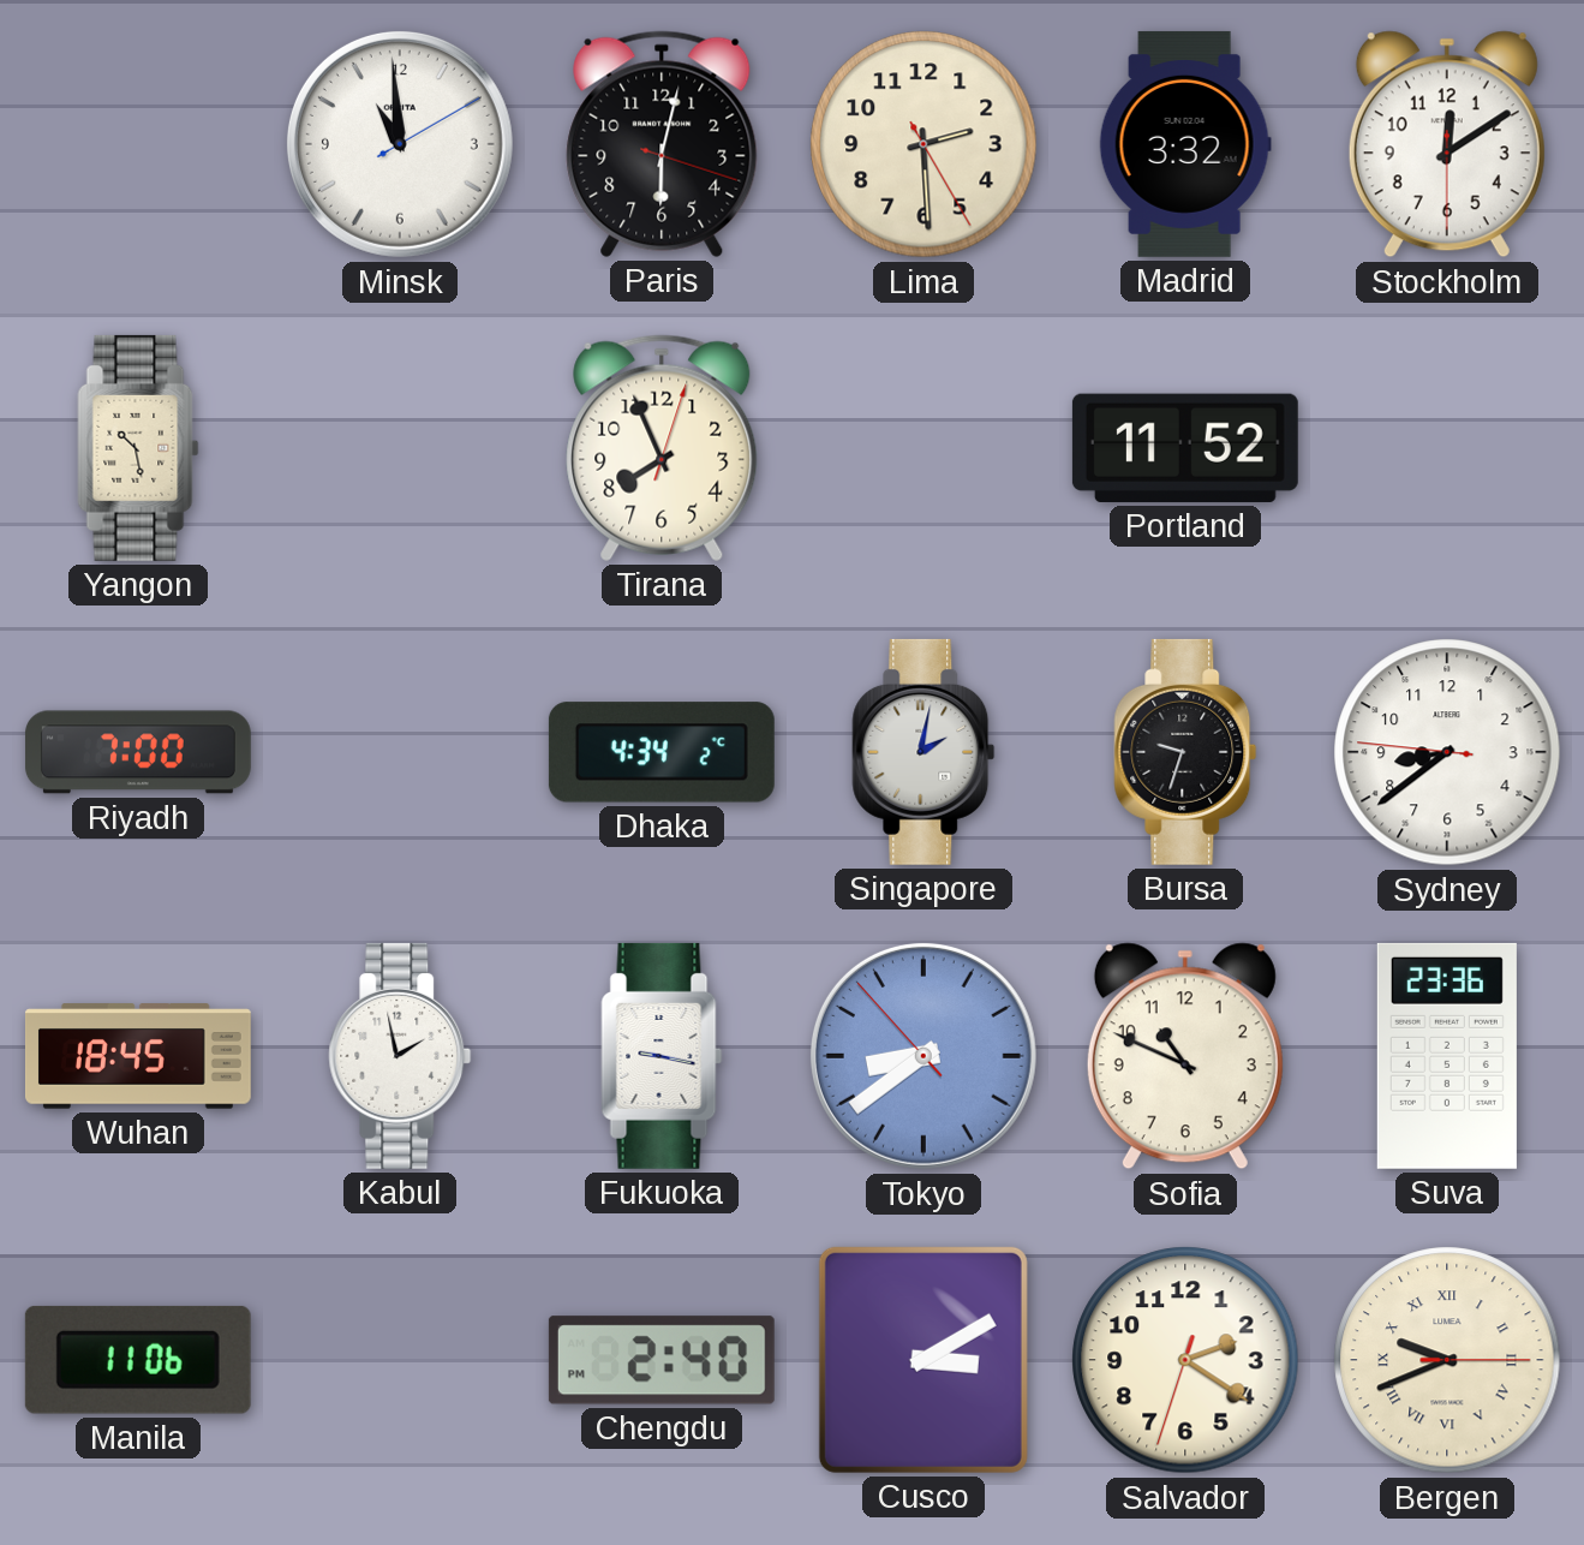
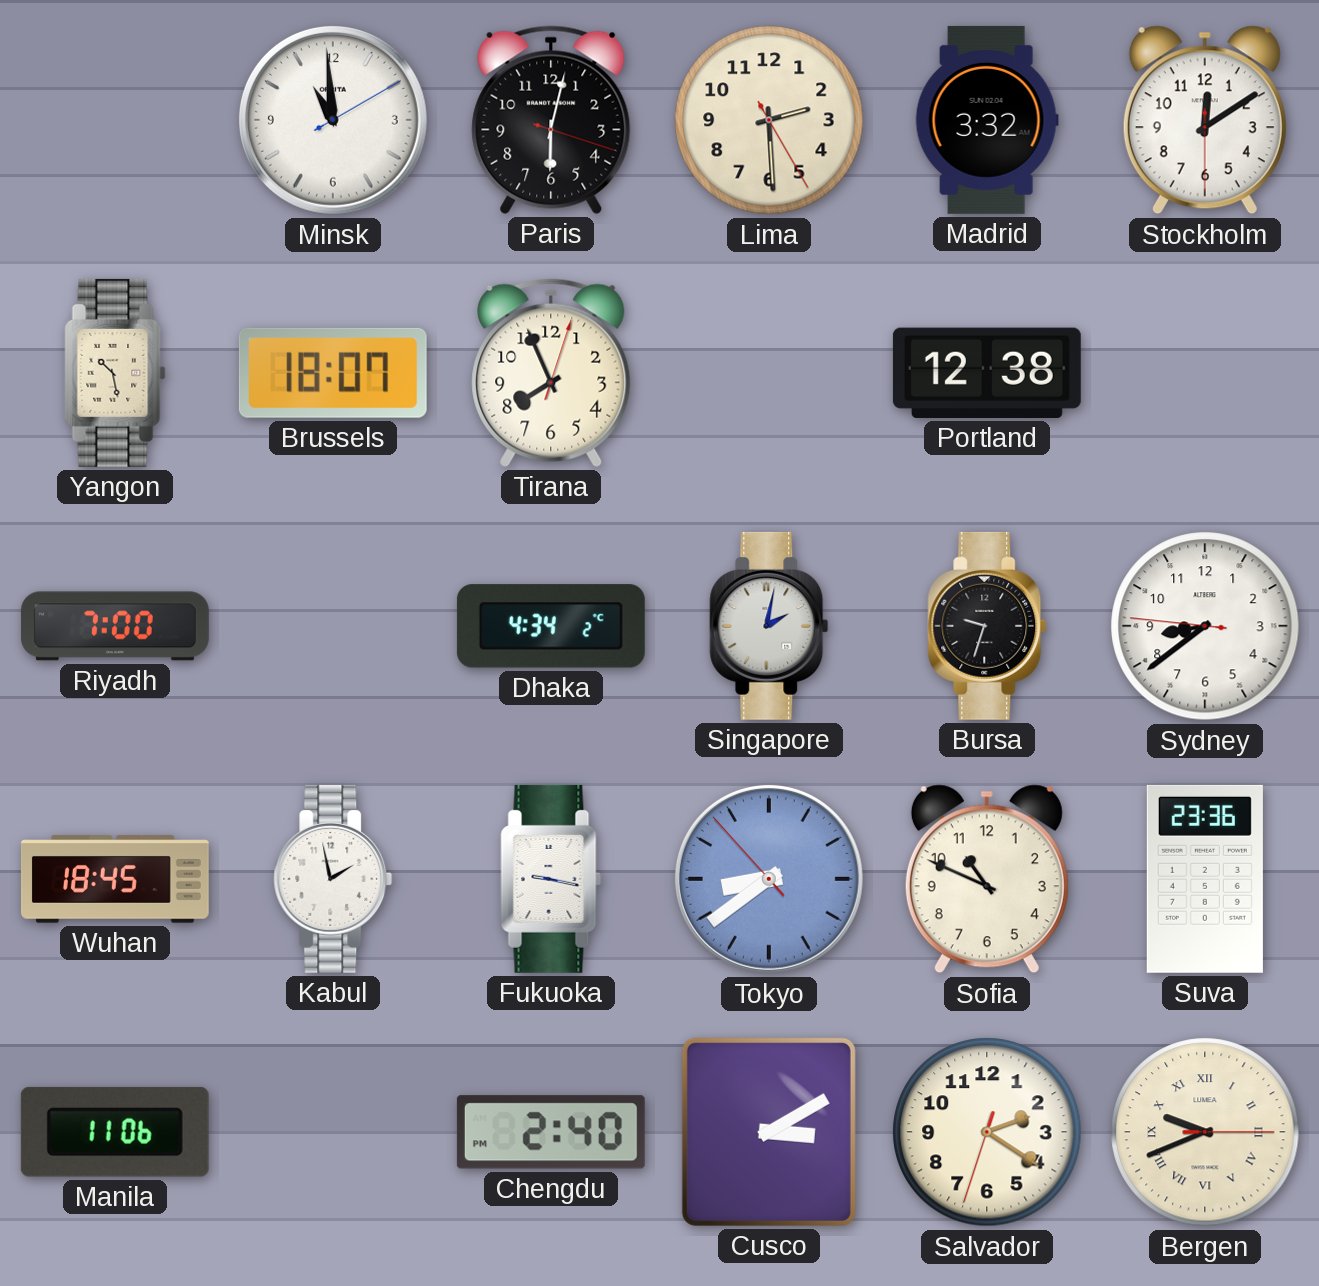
Brussels: none -> 18:07 (333, 373)
Portland: 11:52 -> 12:38 (987, 373)
